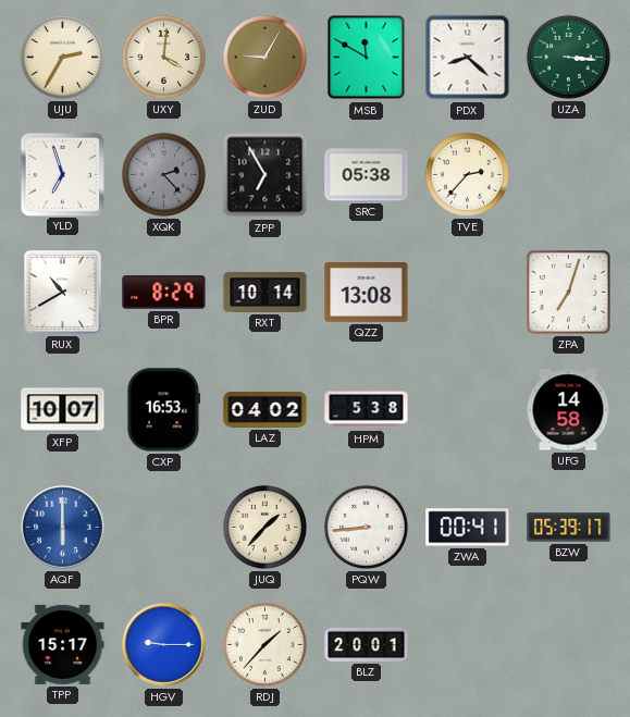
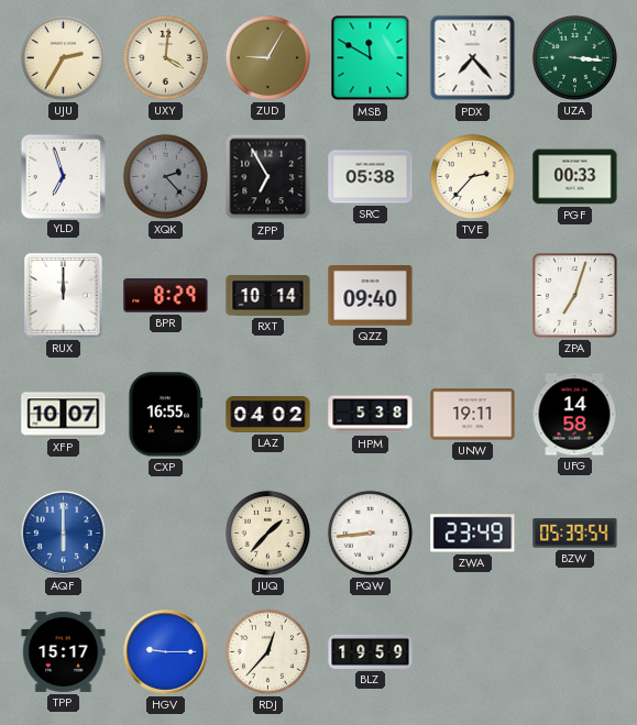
PDX: 8:22 -> 7:23 (473, 58)
PGF: none -> 00:33 (575, 177)
RUX: 10:40 -> 12:00 (64, 296)
QZZ: 13:08 -> 09:40 (371, 296)
CXP: 16:53 -> 16:55 (166, 415)
UNW: none -> 19:11 (473, 415)
ZWA: 00:41 -> 23:49 (473, 534)
BZW: 05:39:17 -> 05:39:54 (575, 534)
RDJ: 1:37 -> 12:37 (267, 651)
BLZ: 20:01 -> 19:59 (371, 651)
